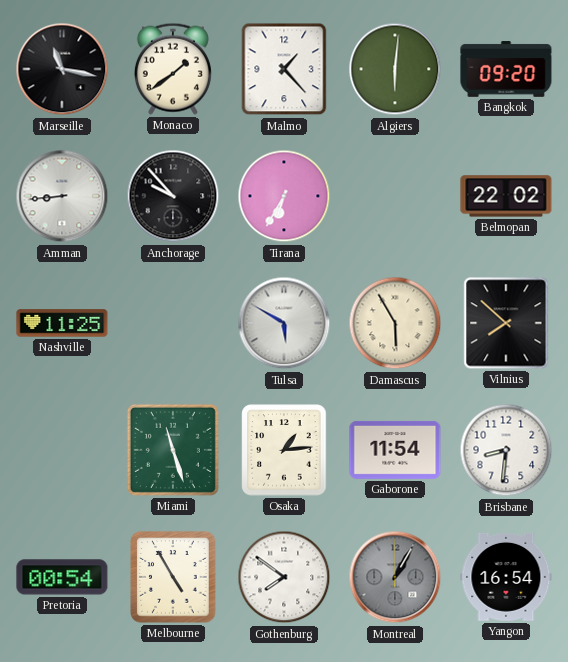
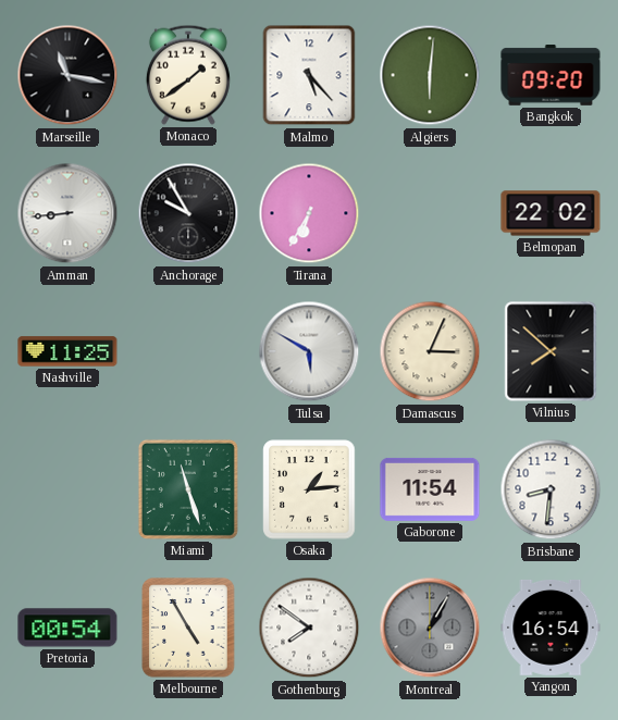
Malmo: 1:23 -> 5:23 (309, 75)
Anchorage: 9:53 -> 9:55 (188, 213)
Damascus: 5:55 -> 3:04 (430, 351)
